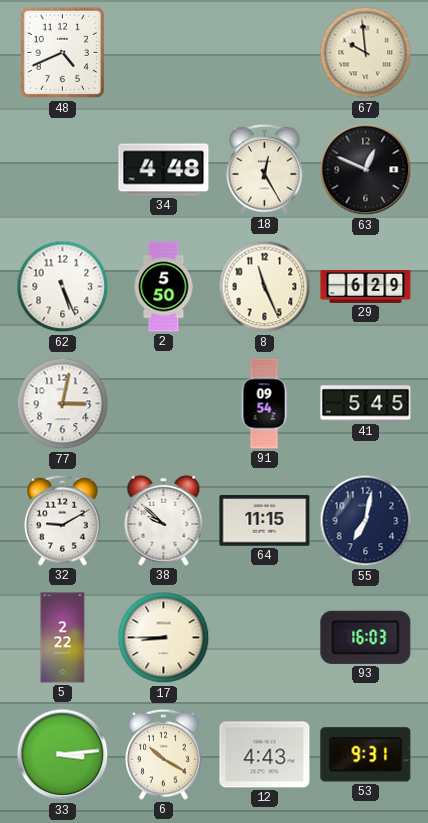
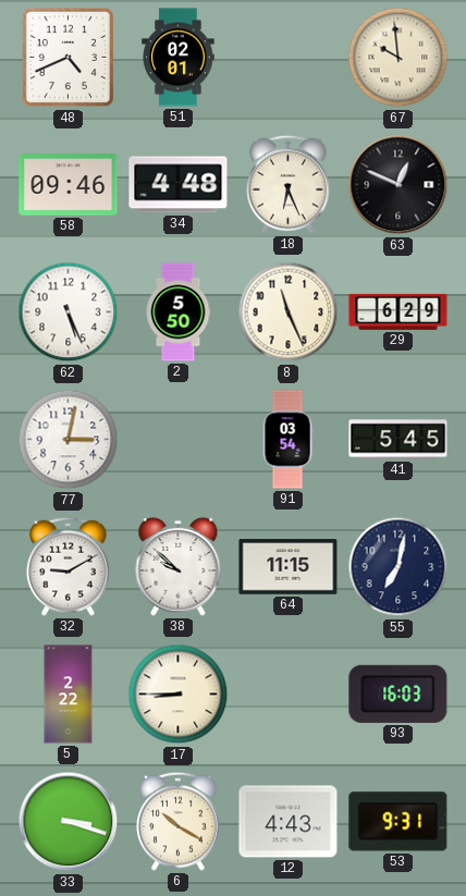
51: none -> 02:01 (179, 58)
58: none -> 09:46 (69, 185)
18: 12:25 -> 6:26 (289, 184)
91: 09:54 -> 03:54 (287, 440)
33: 3:14 -> 3:18 (69, 822)
